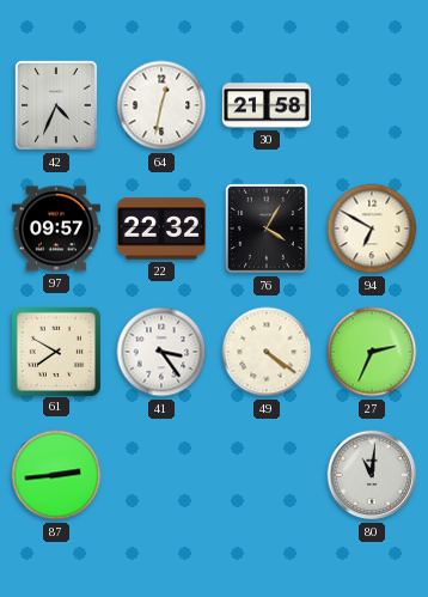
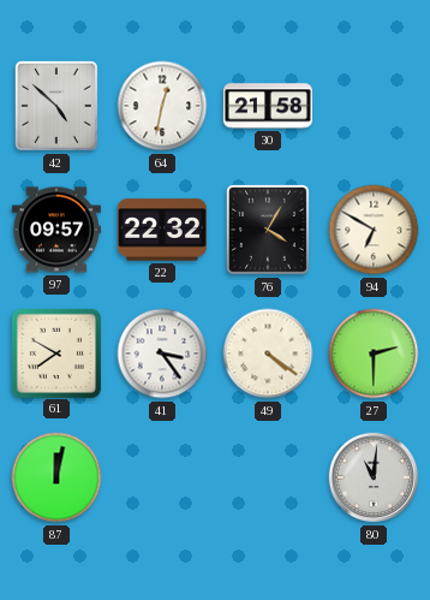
42: 4:34 -> 4:52 (56, 106)
27: 2:34 -> 2:30 (374, 354)
87: 2:44 -> 12:02 (56, 477)
